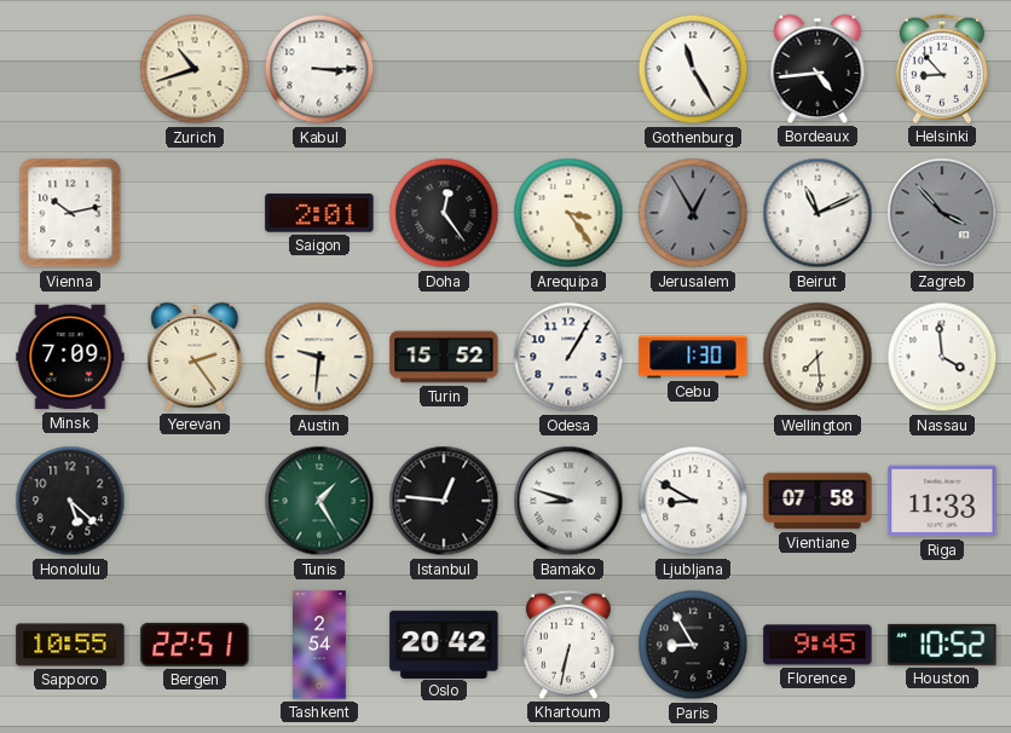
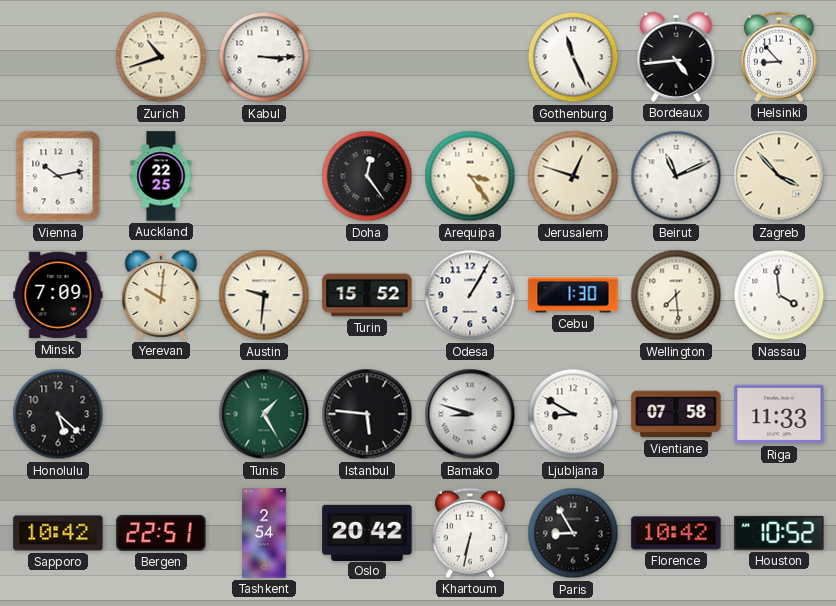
Gothenburg: 11:25 -> 11:26 (573, 57)
Auckland: none -> 22:25 (161, 176)
Saigon: 2:01 -> none (319, 213)
Jerusalem: 12:55 -> 12:48 (573, 176)
Jerusalem dial: grey -> cream (573, 176)
Zagreb dial: grey -> cream (779, 176)
Yerevan: 2:24 -> 10:01 (161, 295)
Istanbul: 12:46 -> 5:46 (367, 414)
Sapporo: 10:55 -> 10:42 (58, 533)
Florence: 9:45 -> 10:42 (676, 533)
